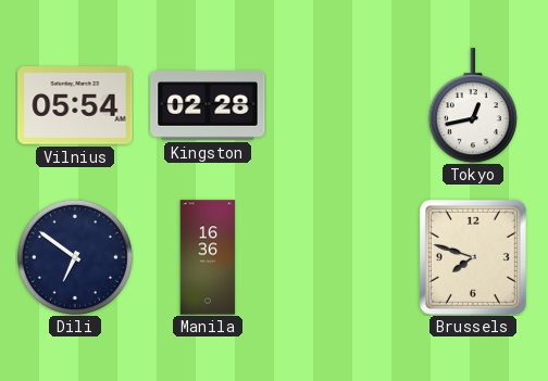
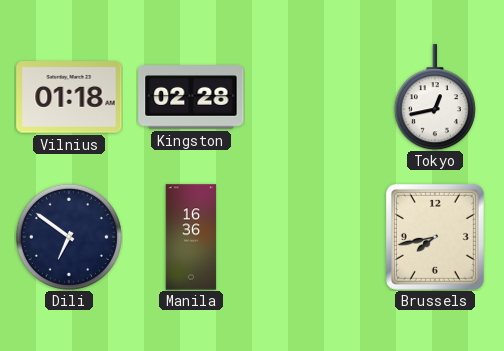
Vilnius: 05:54 -> 01:18 (69, 97)
Brussels: 7:48 -> 7:43 (435, 237)
